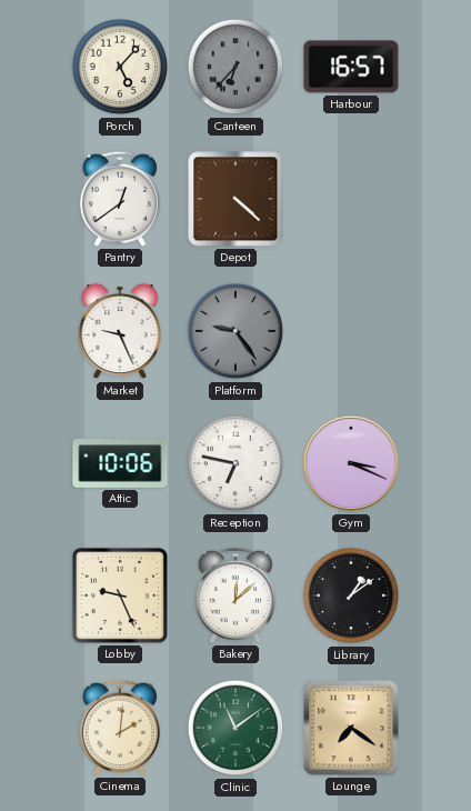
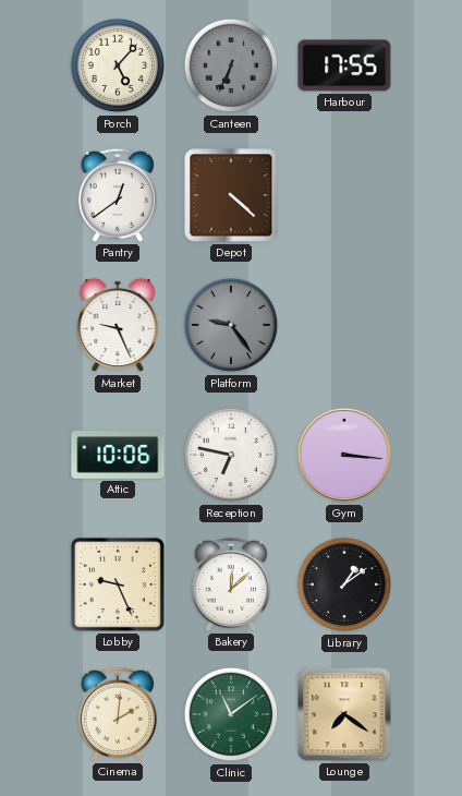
Canteen: 6:37 -> 6:34 (231, 65)
Harbour: 16:57 -> 17:55 (344, 65)
Gym: 3:19 -> 3:16 (344, 455)
